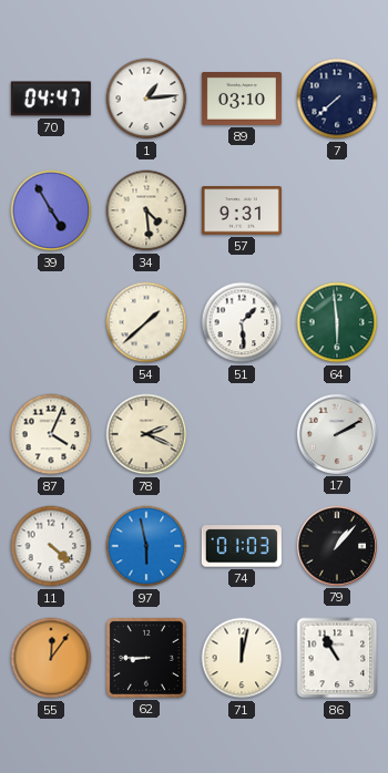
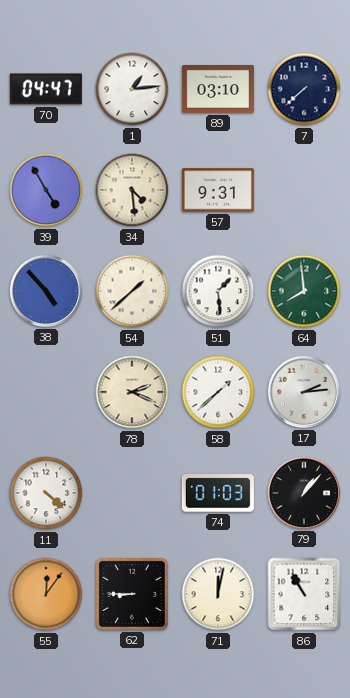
38: none -> 4:53 (46, 291)
64: 5:59 -> 7:59 (304, 291)
87: 4:04 -> none (51, 434)
58: none -> 1:38 (218, 392)
17: 2:10 -> 2:14 (304, 392)
97: 5:58 -> none (146, 546)
